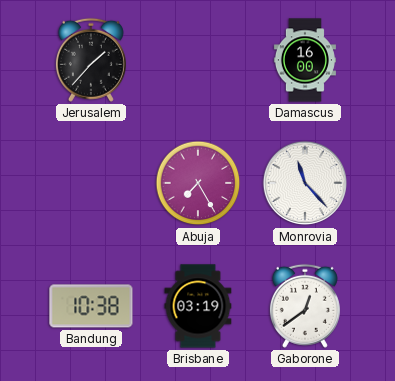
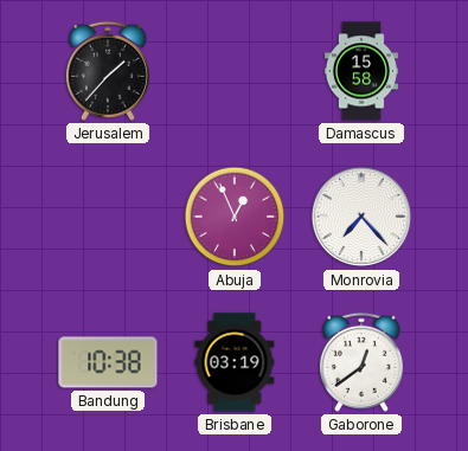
Damascus: 16:00 -> 15:58 (361, 71)
Abuja: 7:25 -> 12:56 (235, 217)
Monrovia: 11:23 -> 7:23 (361, 217)
